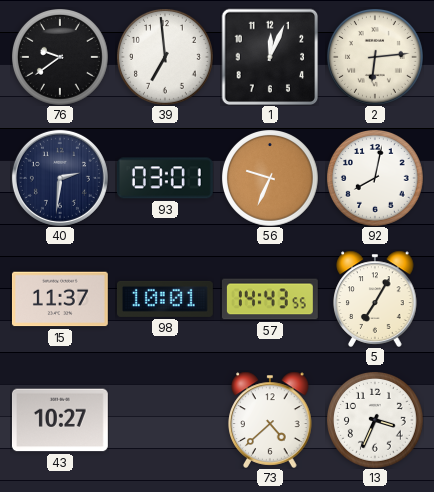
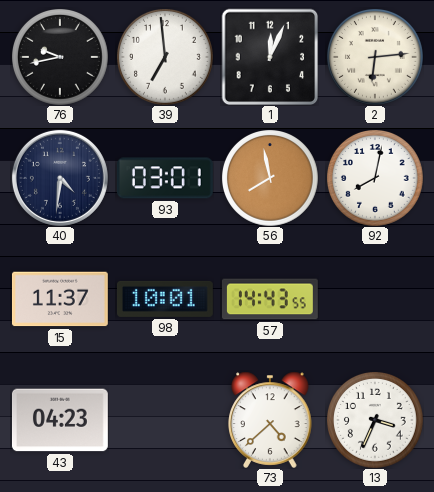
76: 9:39 -> 9:43 (60, 57)
40: 2:31 -> 4:31 (60, 178)
56: 9:34 -> 7:58 (270, 178)
5: 7:05 -> none (375, 299)
43: 10:27 -> 04:23 (60, 420)
